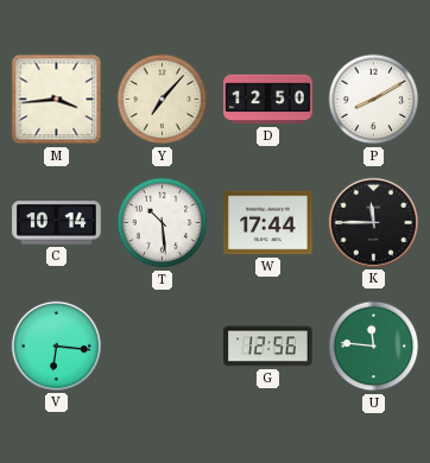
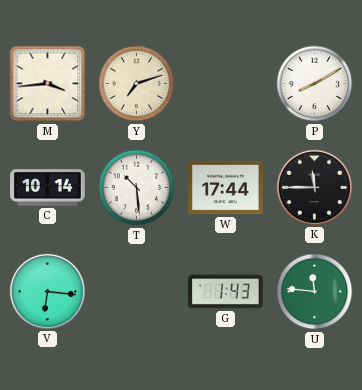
Y: 7:07 -> 7:12 (137, 84)
D: 12:50 -> none (268, 100)
G: 12:56 -> 1:43 (226, 292)
